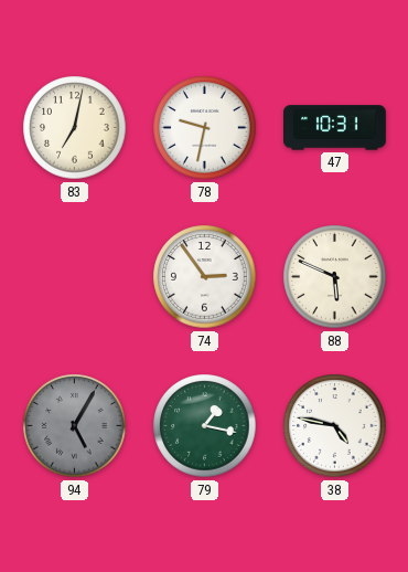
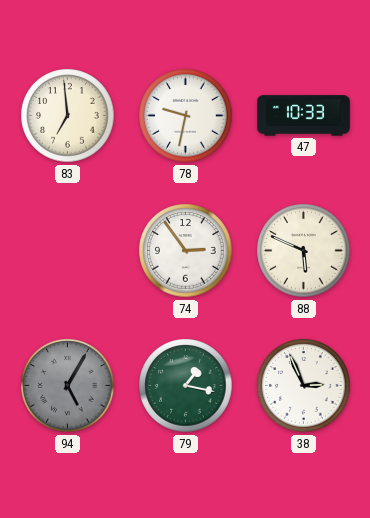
83: 7:02 -> 6:59 (68, 116)
47: 10:31 -> 10:33 (304, 116)
38: 4:47 -> 2:56 (304, 386)
